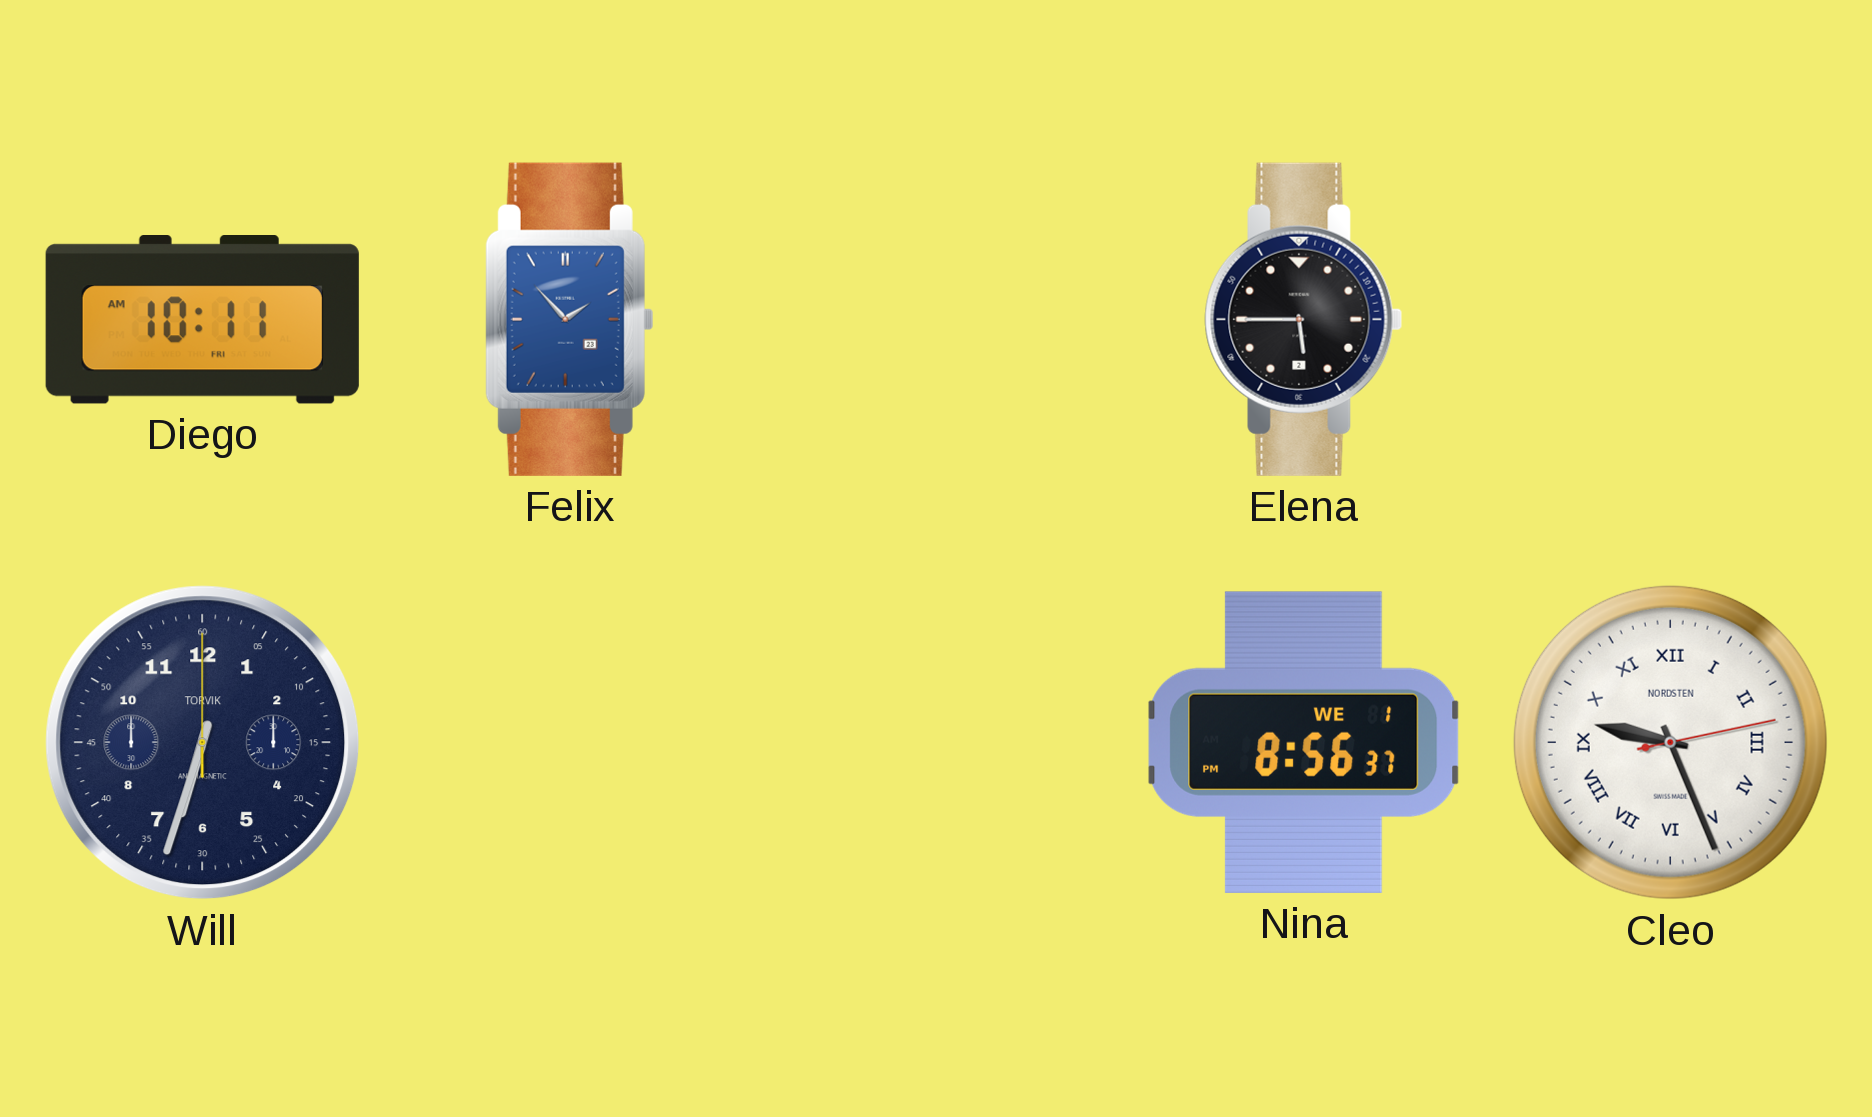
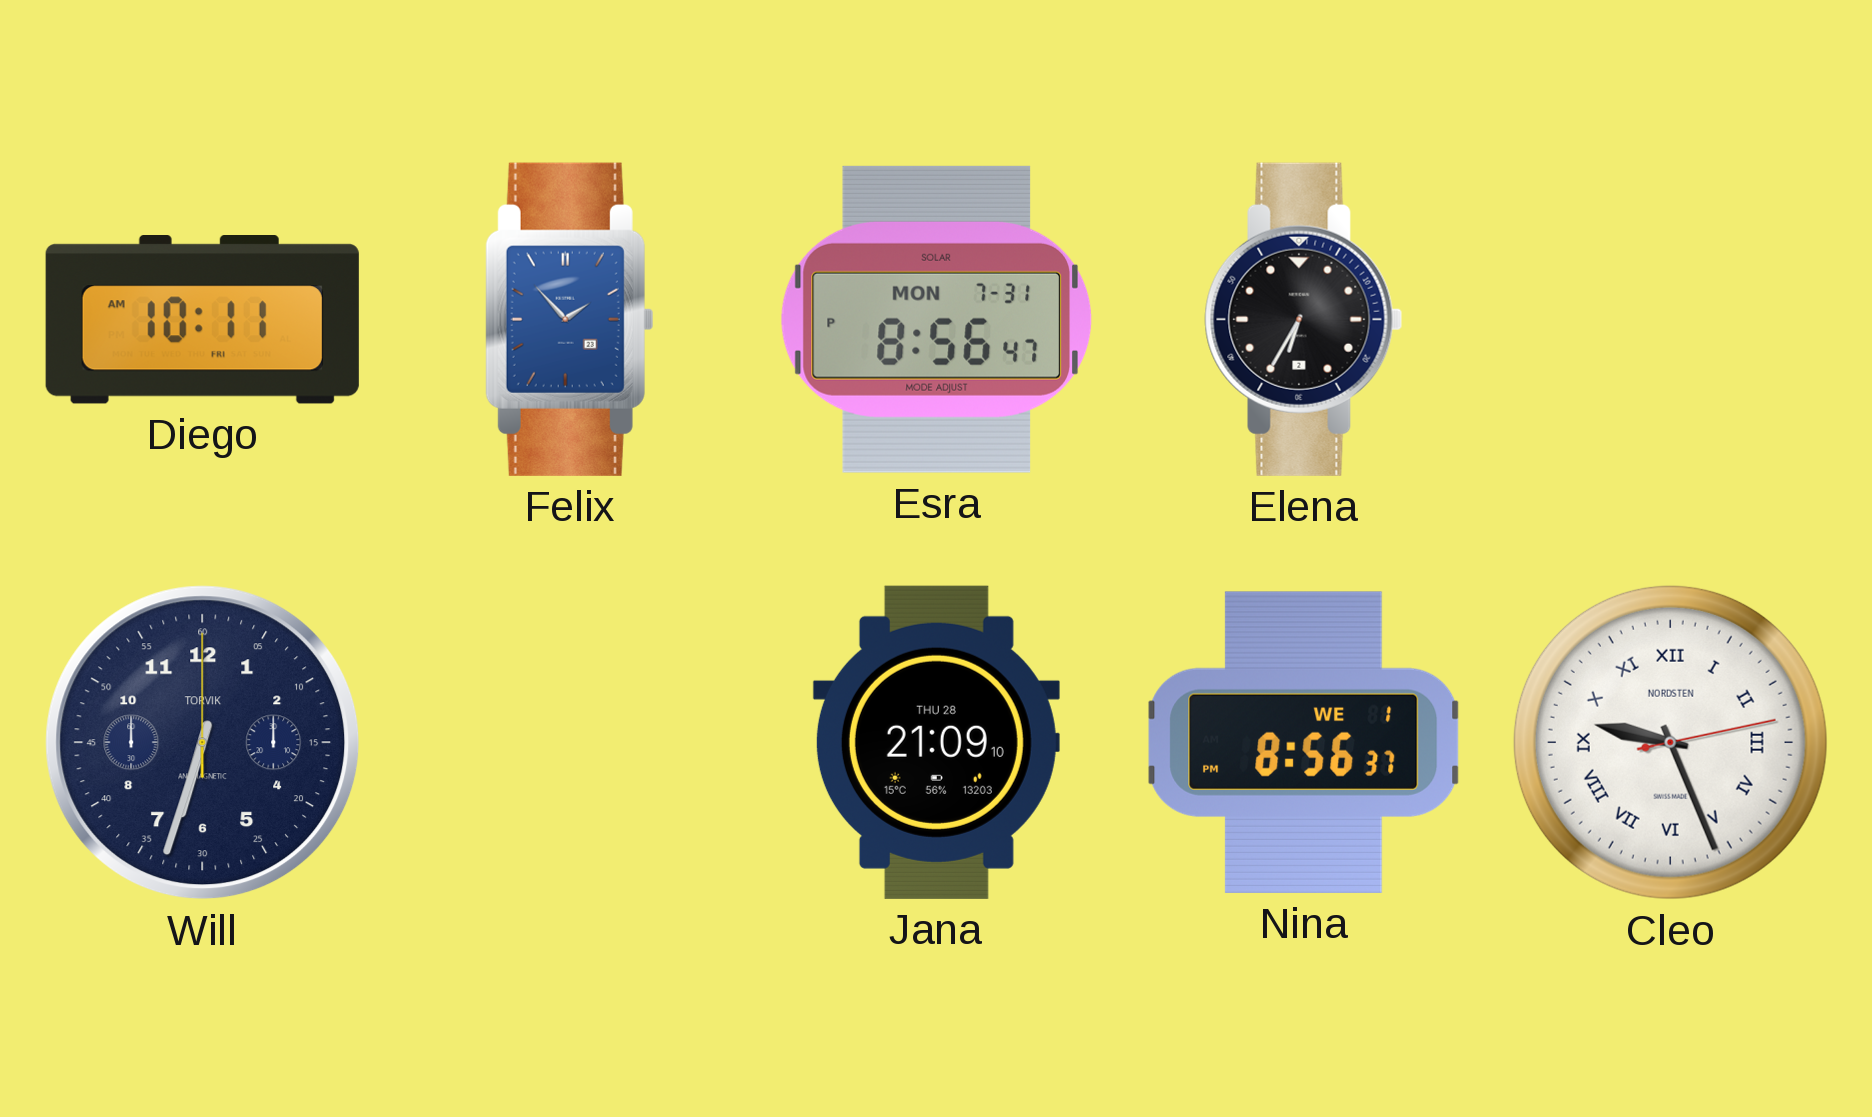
Esra: none -> 8:56 (936, 319)
Elena: 5:45 -> 6:35 (1304, 319)
Jana: none -> 21:09 (936, 742)
